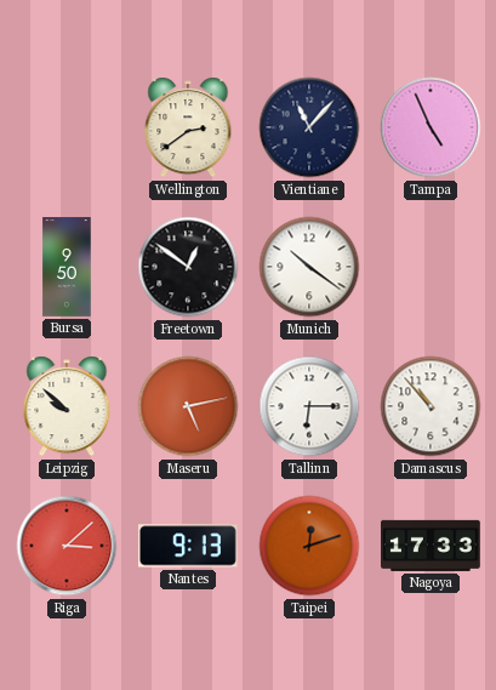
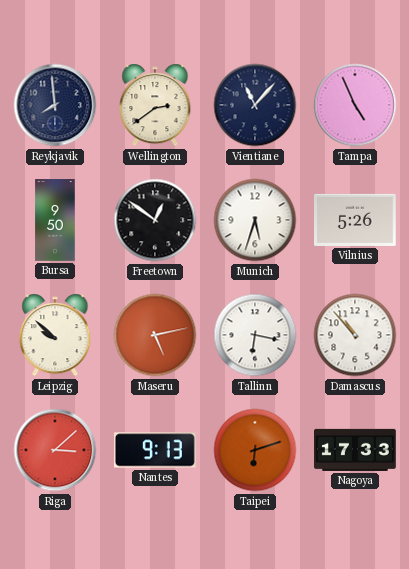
Reykjavik: none -> 7:59 (55, 105)
Munich: 10:21 -> 5:33 (255, 220)
Vilnius: none -> 5:26 (356, 220)
Tallinn: 6:15 -> 6:17 (255, 335)
Taipei: 12:12 -> 6:12 (255, 450)
